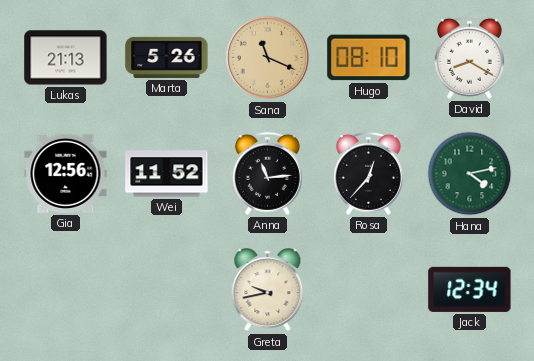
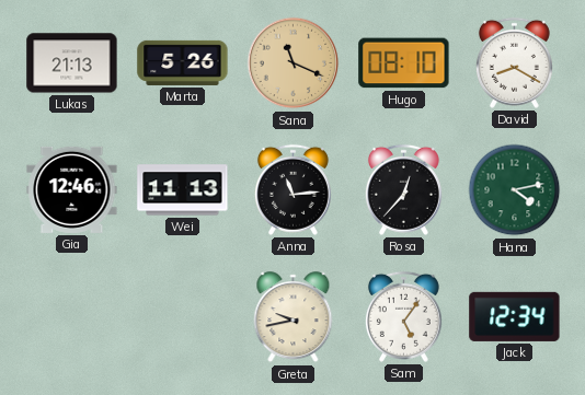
Gia: 12:56 -> 12:46 (72, 189)
Wei: 11:52 -> 11:13 (183, 190)
Sam: none -> 5:06 (403, 316)
